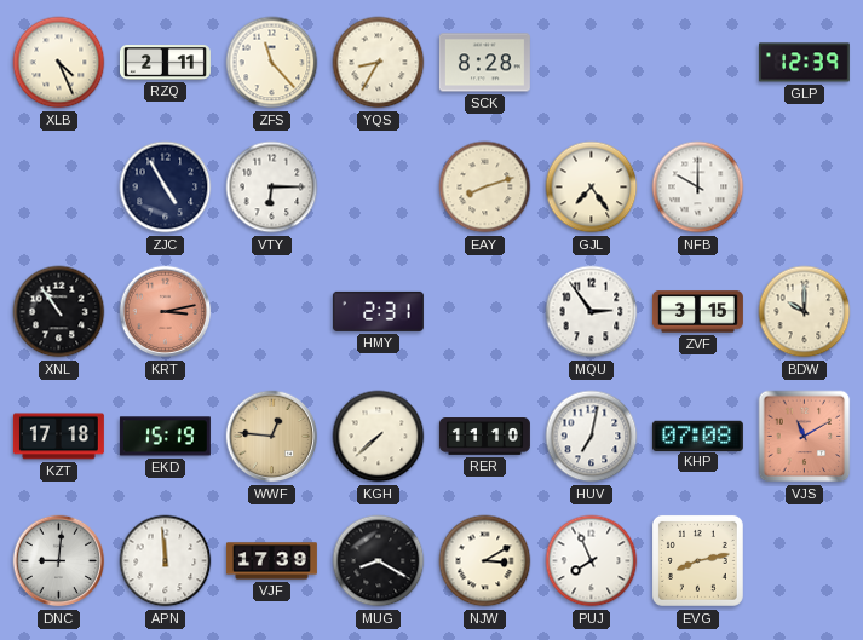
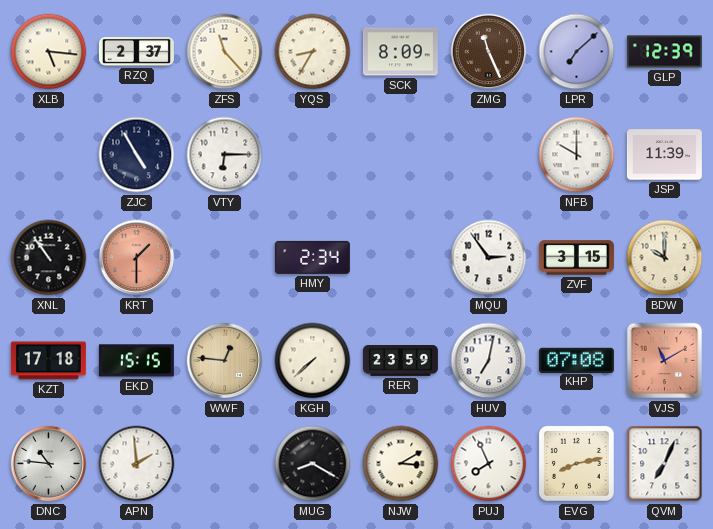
XLB: 4:26 -> 5:16 (49, 52)
RZQ: 2:11 -> 2:37 (136, 52)
SCK: 8:28 -> 8:09 (400, 52)
ZMG: none -> 11:26 (489, 52)
LPR: none -> 7:08 (577, 52)
EAY: 8:12 -> none (485, 188)
GJL: 7:24 -> none (592, 188)
JSP: none -> 11:39 (664, 155)
KRT: 3:13 -> 1:30 (137, 258)
HMY: 2:31 -> 2:34 (312, 257)
EKD: 15:19 -> 15:15 (136, 361)
RER: 11:10 -> 23:59 (400, 361)
DNC: 9:01 -> 10:46 (49, 464)
APN: 11:59 -> 1:59 (137, 464)
VJF: 17:39 -> none (271, 561)
QVM: none -> 7:04 (665, 464)
